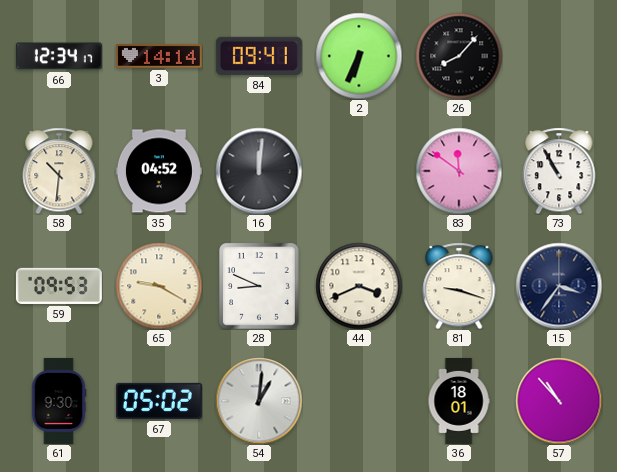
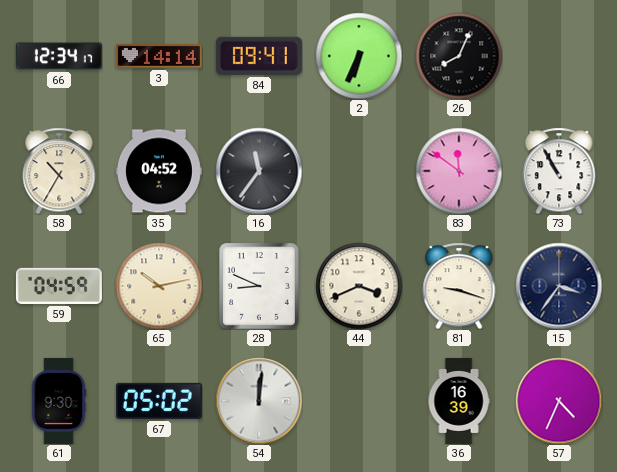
26: 8:07 -> 8:04 (459, 56)
58: 10:31 -> 10:35 (59, 171)
16: 12:01 -> 11:36 (259, 171)
59: 09:53 -> 04:59 (59, 286)
65: 9:20 -> 10:13 (159, 286)
54: 1:01 -> 12:01 (259, 401)
36: 18:01 -> 16:39 (459, 401)
57: 10:53 -> 4:34 (559, 401)
